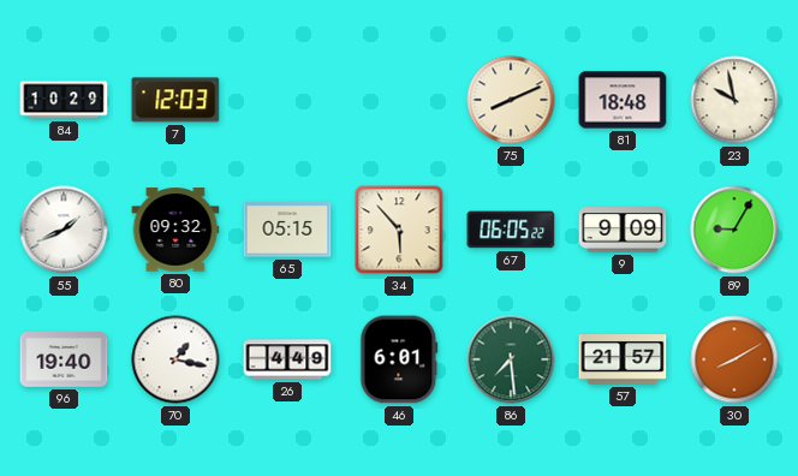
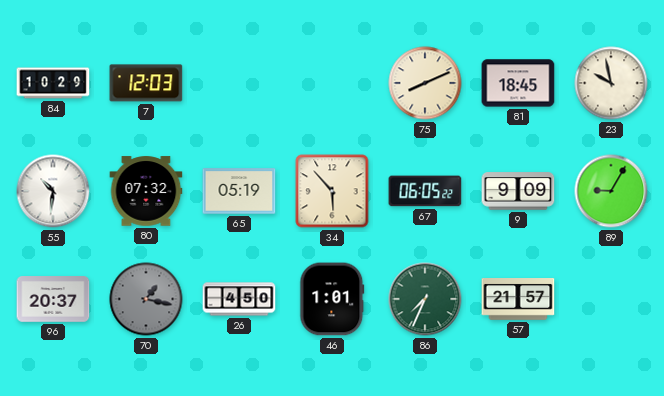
81: 18:48 -> 18:45 (518, 83)
55: 1:41 -> 10:31 (53, 191)
80: 09:32 -> 07:32 (146, 191)
65: 05:15 -> 05:19 (239, 191)
96: 19:40 -> 20:37 (53, 299)
70 dial: white -> grey (146, 299)
26: 4:49 -> 4:50 (239, 299)
46: 6:01 -> 1:01 (332, 299)
86: 7:29 -> 7:34 (425, 299)
30: 8:10 -> none (734, 359)
